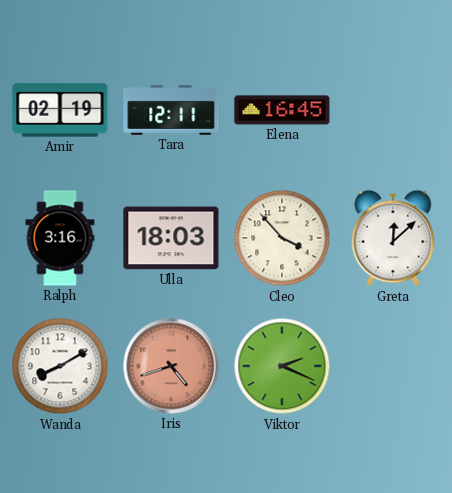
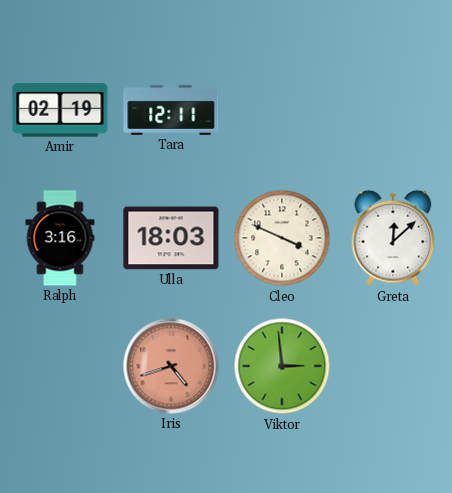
Elena: 16:45 -> none (282, 110)
Cleo: 3:53 -> 3:49 (282, 238)
Wanda: 8:10 -> none (60, 366)
Viktor: 2:19 -> 2:59 (282, 366)
